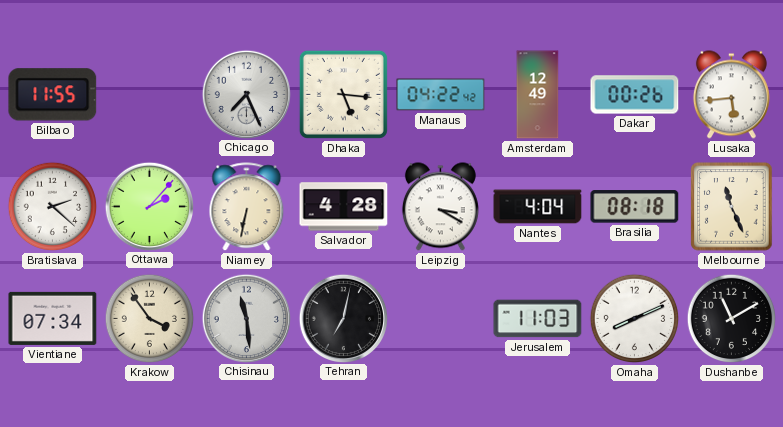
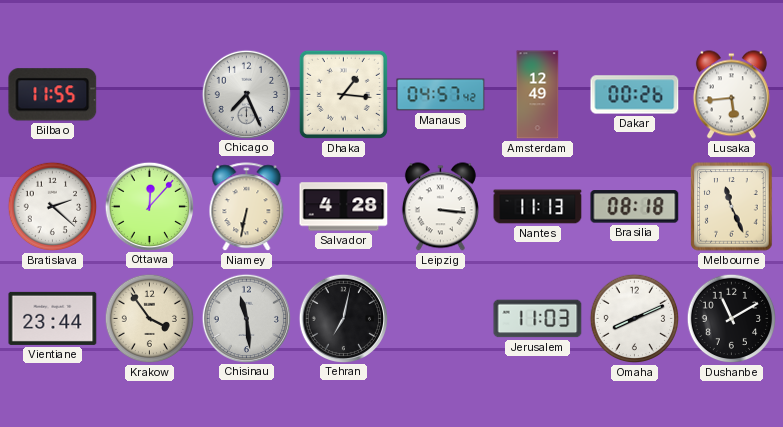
Dhaka: 5:16 -> 1:16 (343, 94)
Manaus: 04:22 -> 04:57 (441, 95)
Ottawa: 2:07 -> 12:07 (149, 206)
Leipzig: 3:20 -> 3:16 (440, 207)
Nantes: 4:04 -> 11:13 (538, 207)
Vientiane: 07:34 -> 23:44 (53, 318)
